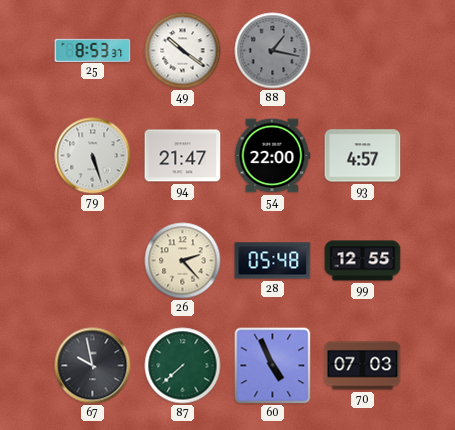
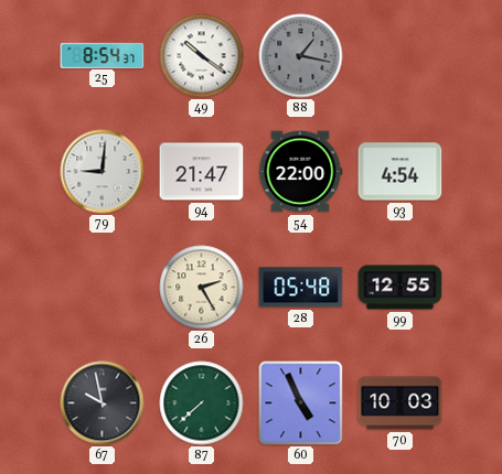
25: 8:53 -> 8:54 (103, 55)
79: 5:27 -> 9:01 (103, 172)
93: 4:57 -> 4:54 (400, 172)
26: 2:23 -> 2:25 (202, 288)
70: 07:03 -> 10:03 (400, 403)
